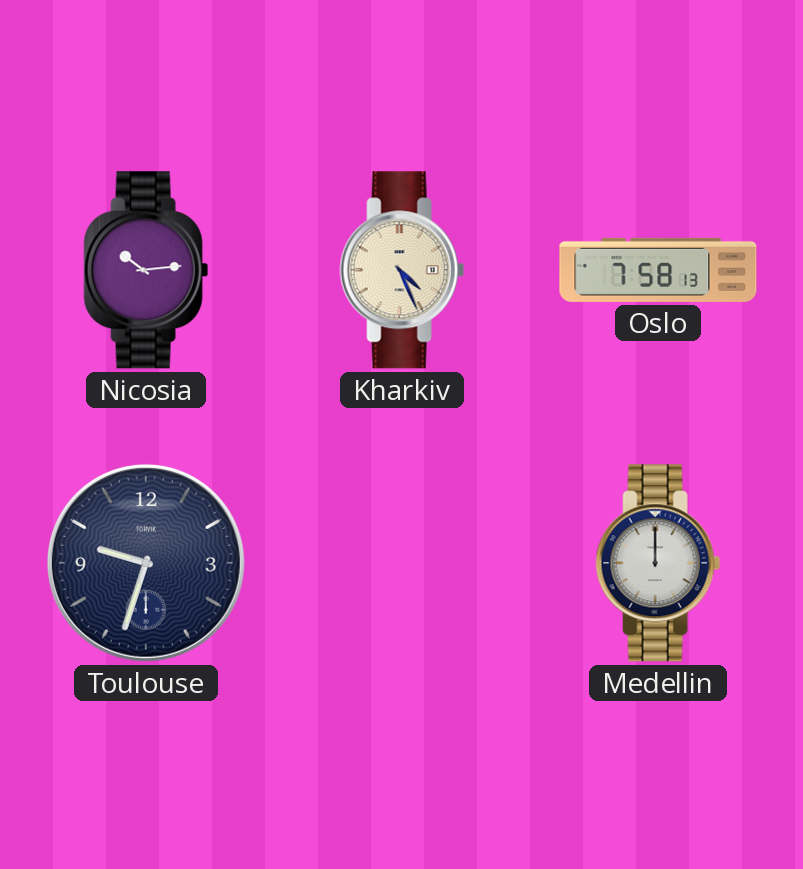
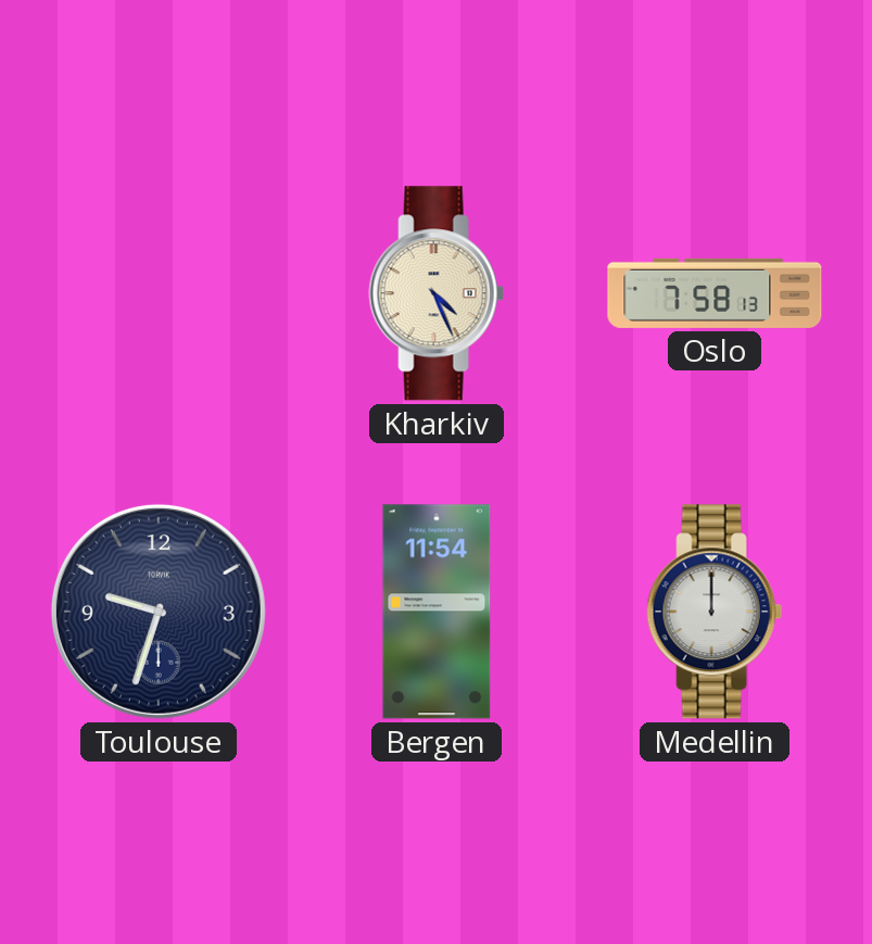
Nicosia: 10:14 -> none (146, 270)
Bergen: none -> 11:54 (437, 612)
